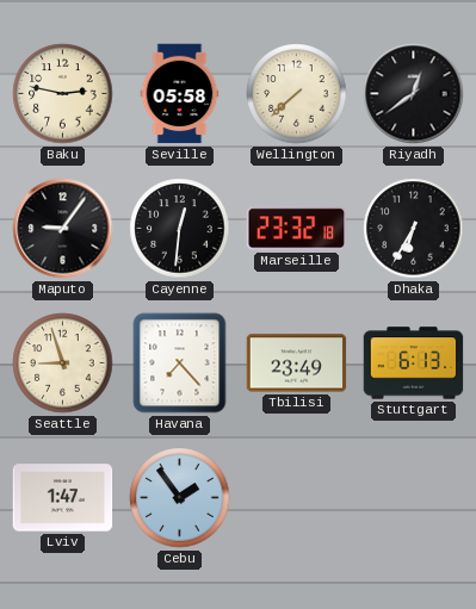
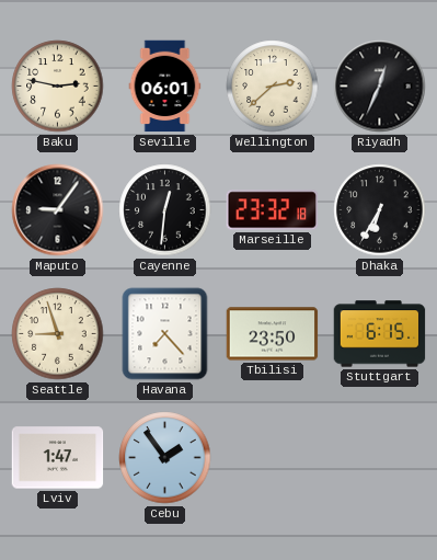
Seville: 05:58 -> 06:01 (165, 87)
Wellington: 7:38 -> 2:38 (273, 87)
Riyadh: 12:39 -> 12:34 (380, 87)
Tbilisi: 23:49 -> 23:50 (273, 334)
Stuttgart: 6:13 -> 6:15 (380, 334)
